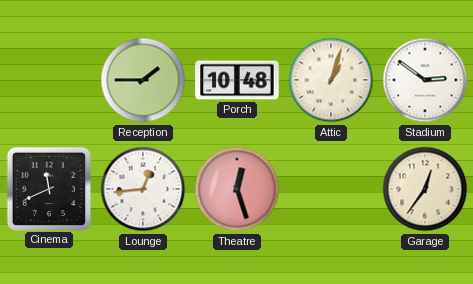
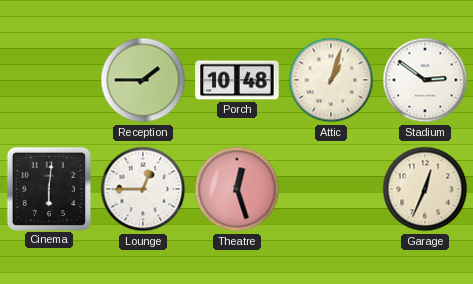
Cinema: 11:41 -> 6:01 (48, 188)
Lounge: 12:44 -> 12:45 (143, 189)
Garage: 12:36 -> 12:34 (425, 189)
